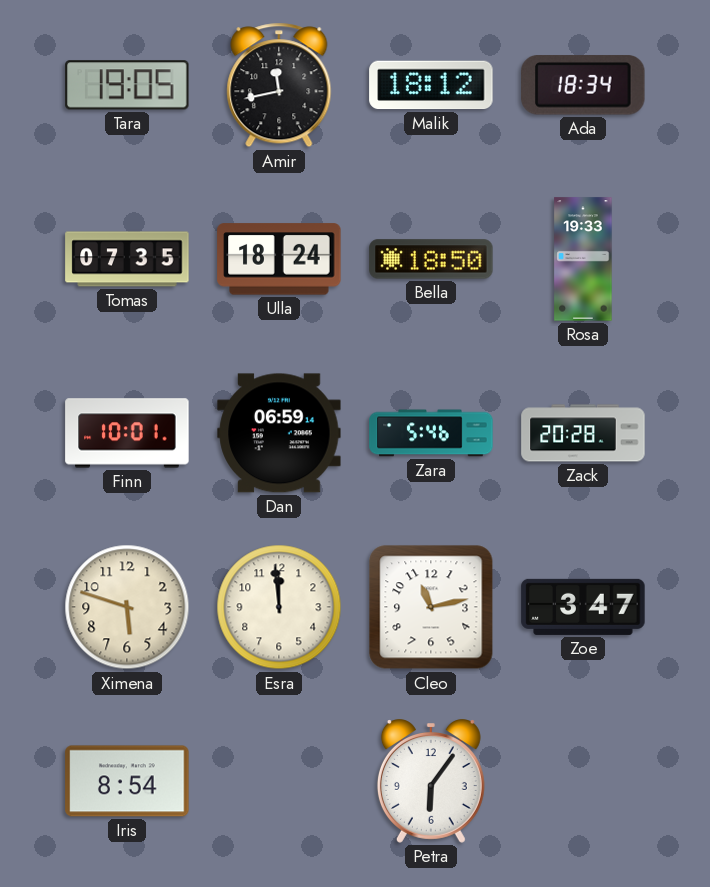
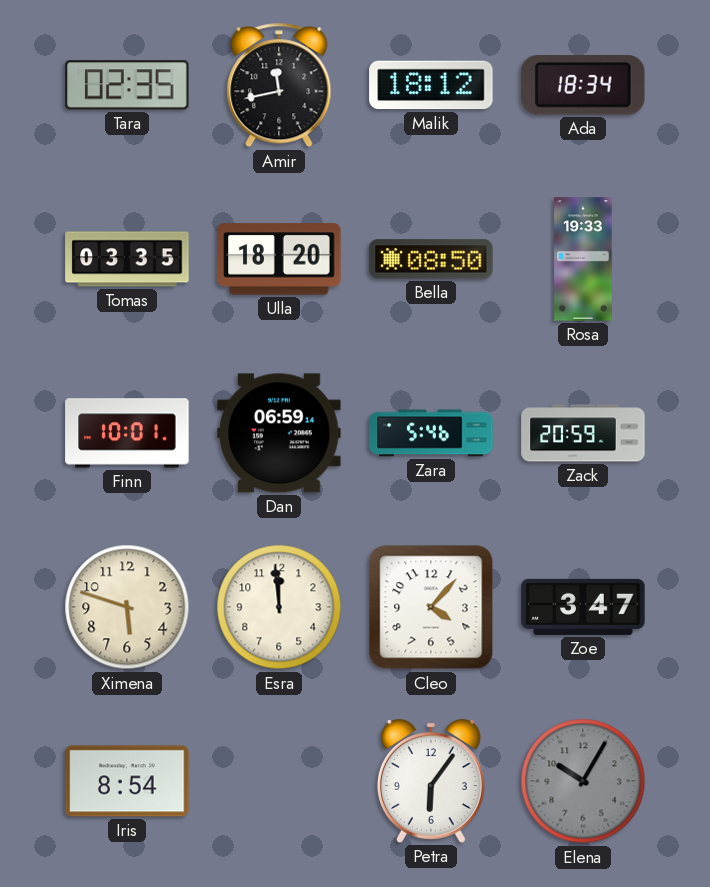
Tara: 19:05 -> 02:35 (127, 85)
Tomas: 07:35 -> 03:35 (127, 259)
Ulla: 18:24 -> 18:20 (279, 259)
Bella: 18:50 -> 08:50 (431, 259)
Zack: 20:28 -> 20:59 (583, 433)
Cleo: 11:13 -> 4:07 (431, 607)
Elena: none -> 10:05 (583, 781)
